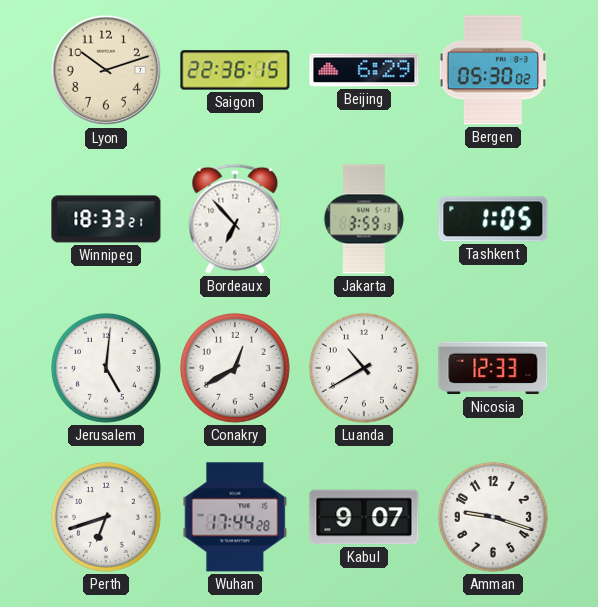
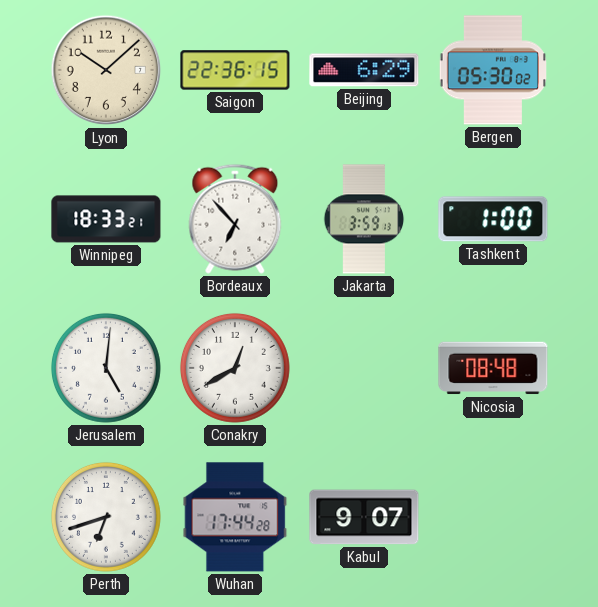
Lyon: 10:12 -> 10:08 (106, 70)
Tashkent: 1:05 -> 1:00 (493, 219)
Luanda: 10:40 -> none (364, 368)
Nicosia: 12:33 -> 08:48 (493, 368)
Amman: 9:18 -> none (493, 517)
